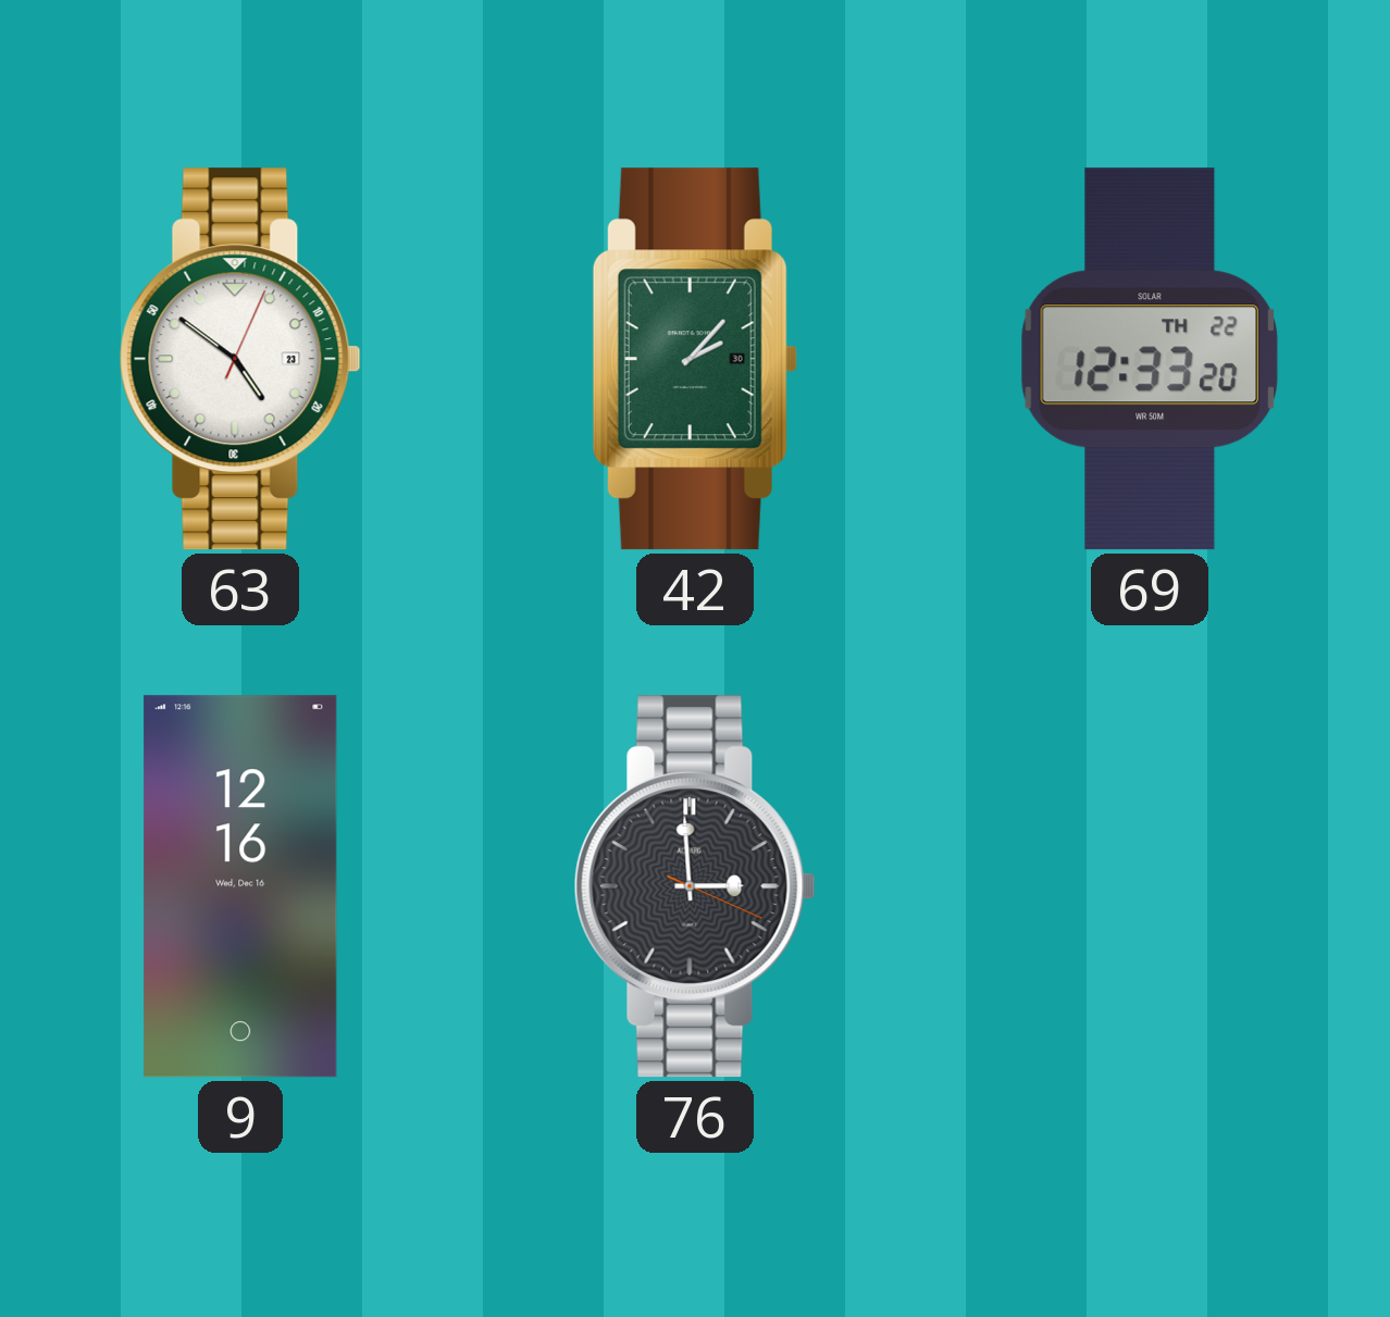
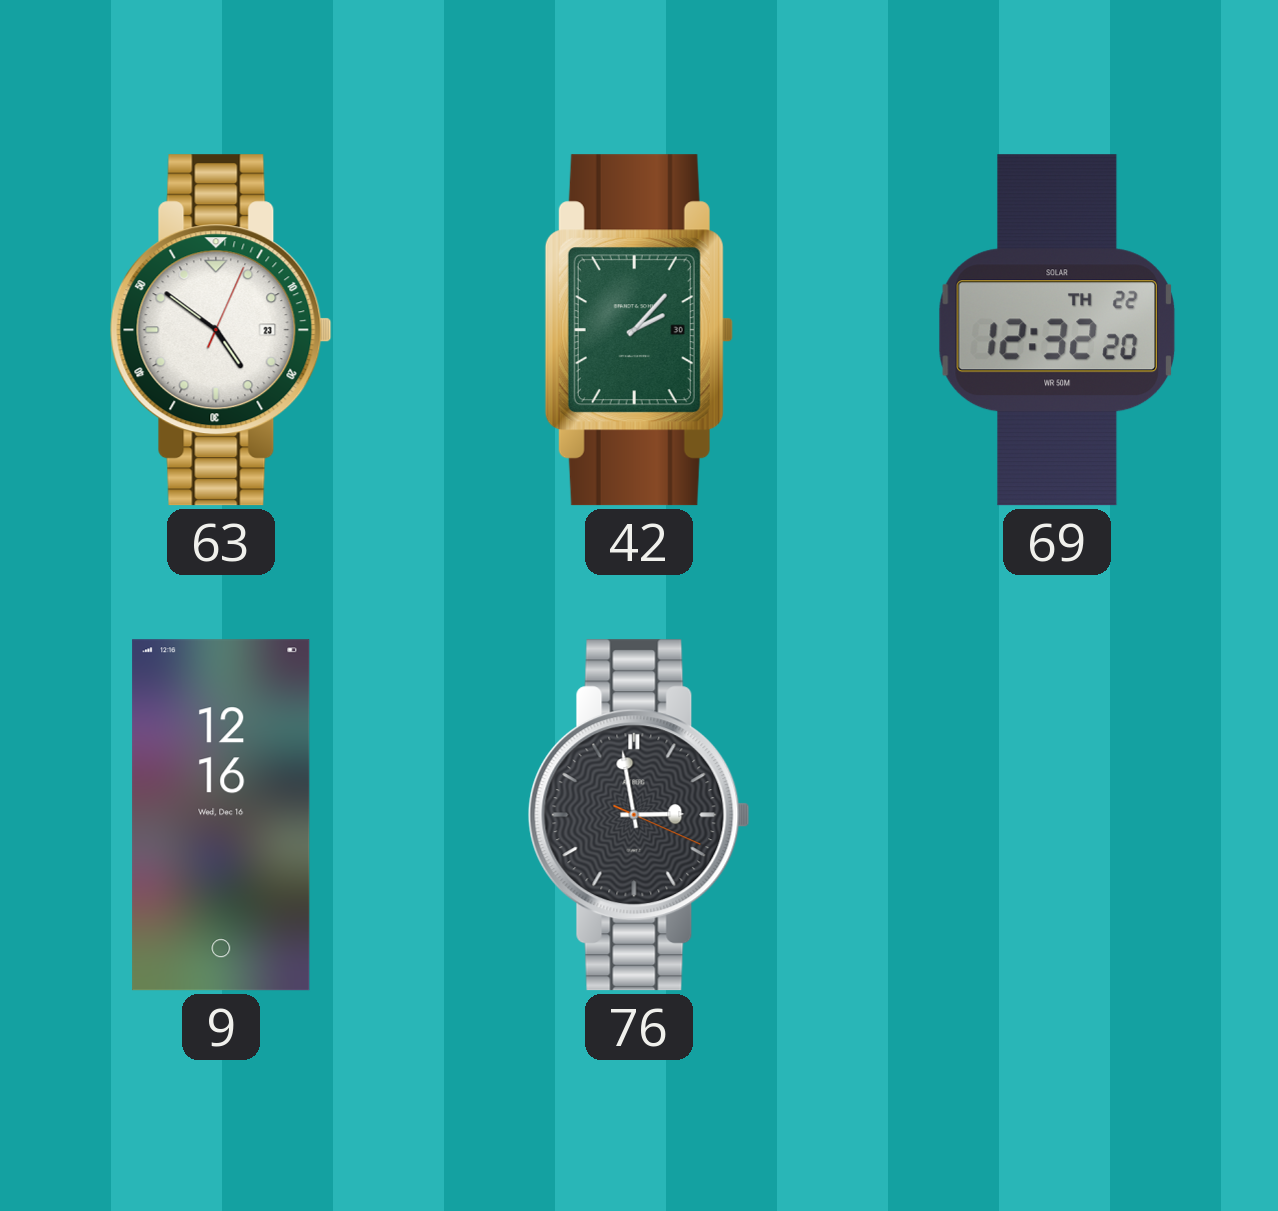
69: 12:33 -> 12:32 (1057, 330)
76: 2:59 -> 2:58 (639, 815)
